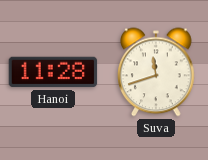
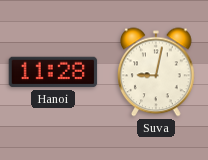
Suva: 11:42 -> 9:02 (157, 72)
